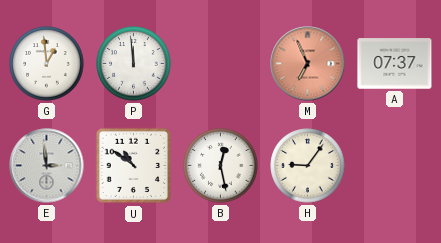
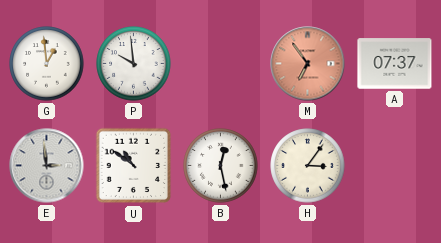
P: 11:59 -> 9:59 (134, 64)
M: 6:56 -> 6:54 (308, 64)
H: 9:06 -> 3:06 (308, 166)
